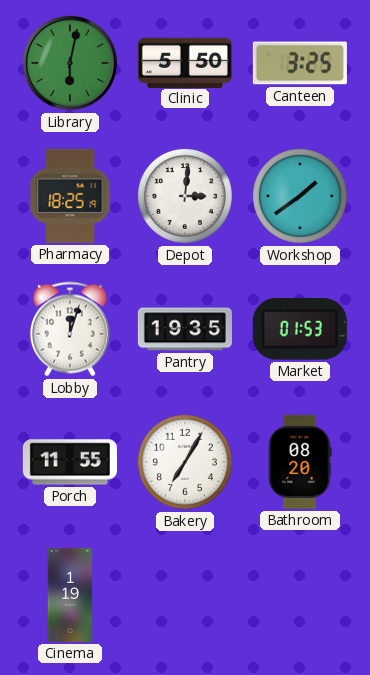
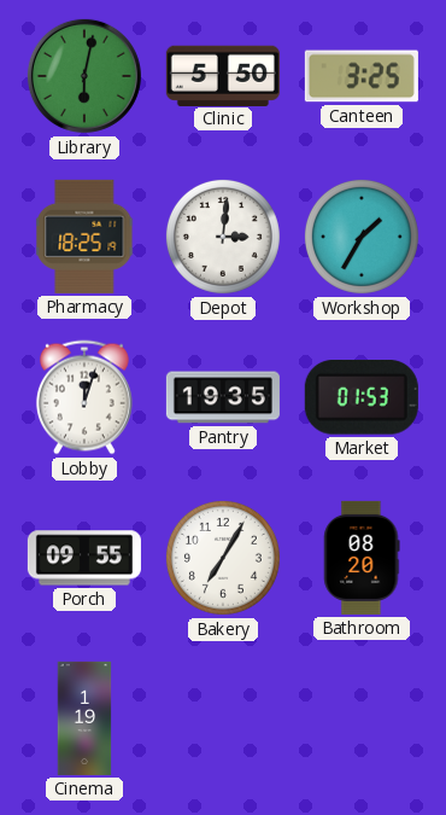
Workshop: 1:39 -> 1:35 (362, 237)
Porch: 11:55 -> 09:55 (84, 558)
